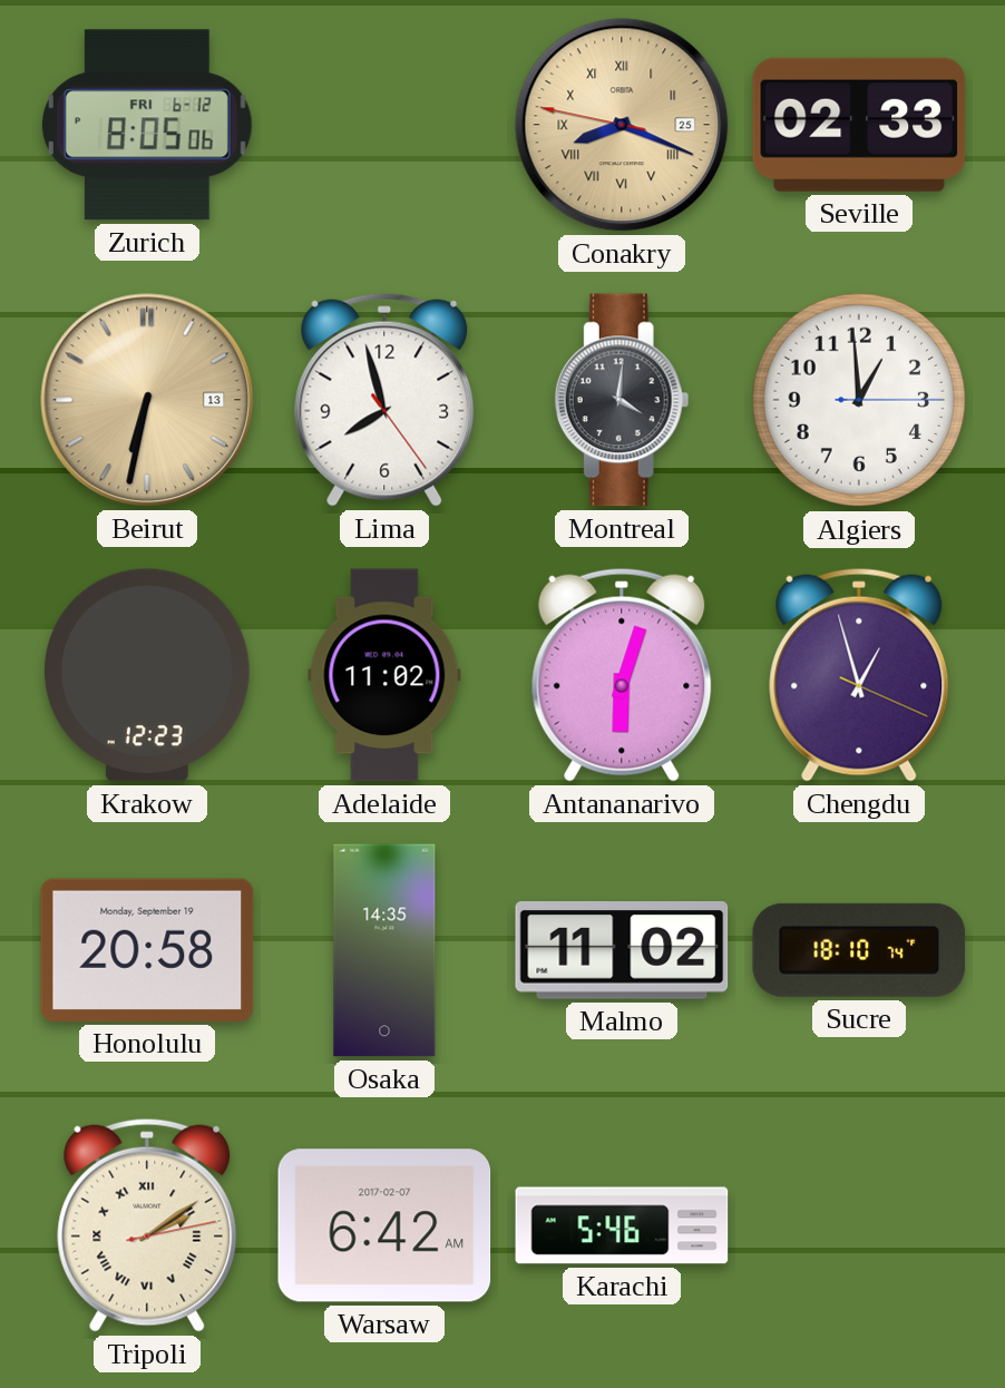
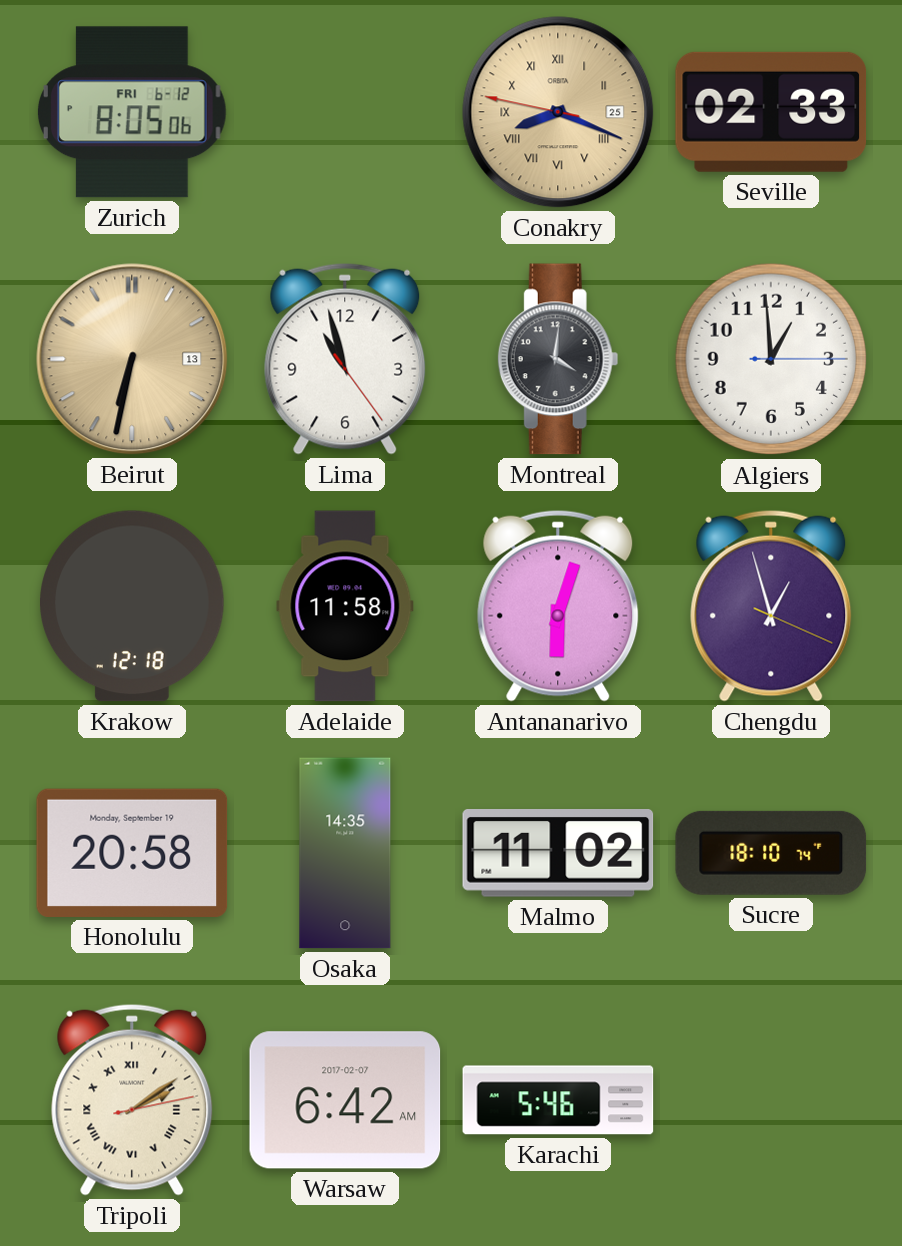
Lima: 7:57 -> 10:57 (345, 359)
Krakow: 12:23 -> 12:18 (133, 606)
Adelaide: 11:02 -> 11:58 (345, 606)
